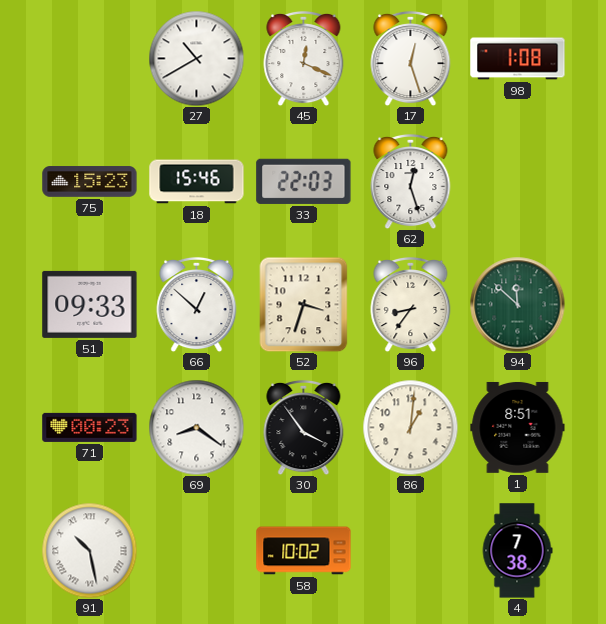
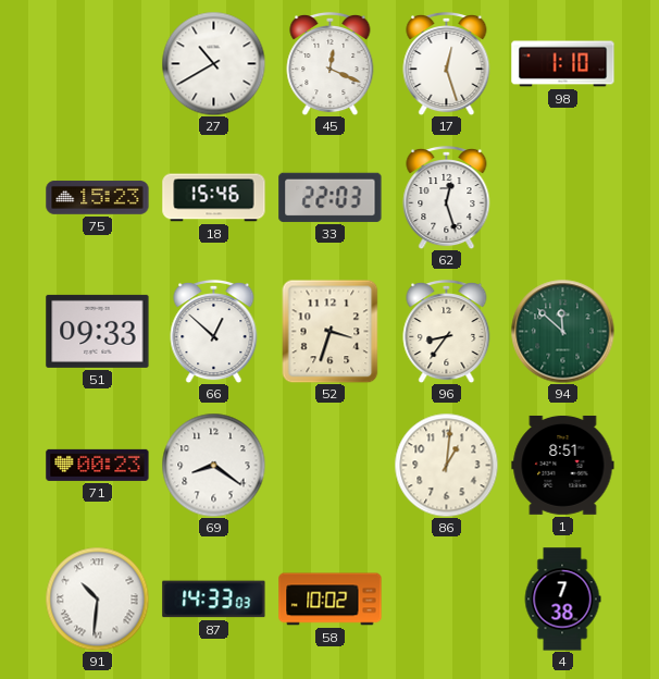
98: 1:08 -> 1:10 (563, 64)
30: 3:54 -> none (304, 427)
91: 10:28 -> 10:31 (97, 598)
87: none -> 14:33 (214, 600)
